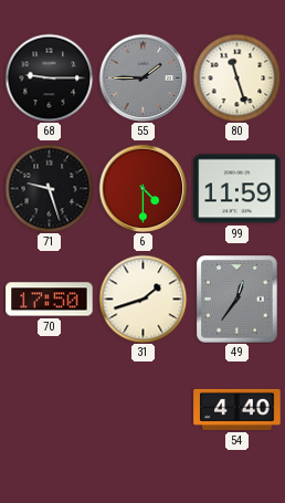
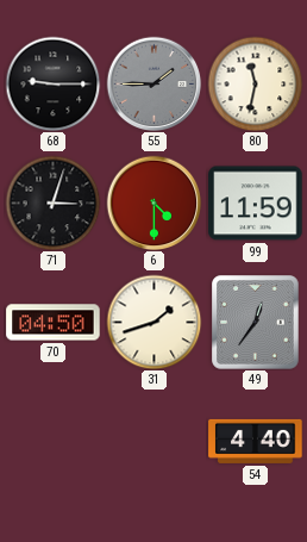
80: 11:27 -> 11:32 (255, 83)
71: 9:27 -> 3:03 (52, 203)
70: 17:50 -> 04:50 (54, 323)
